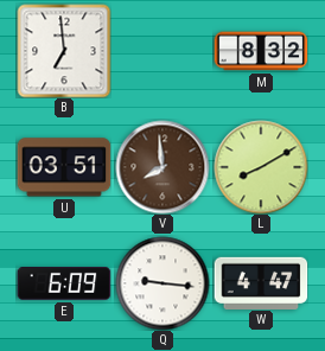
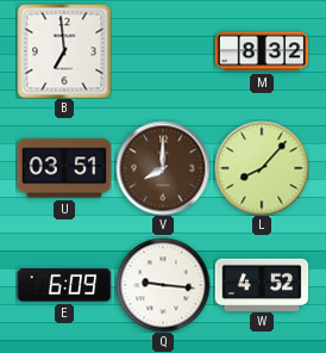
V: 7:59 -> 8:00 (163, 168)
L: 8:10 -> 8:07 (262, 168)
W: 4:47 -> 4:52 (262, 284)
